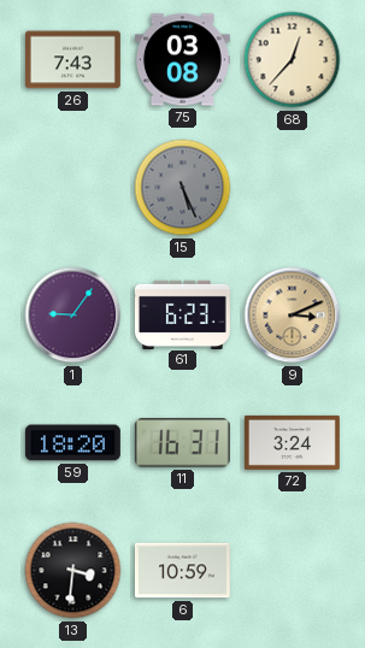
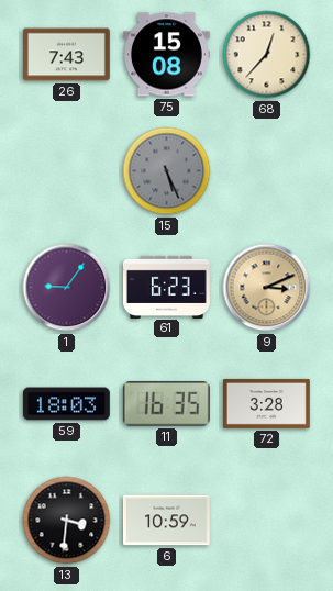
75: 03:08 -> 15:08 (166, 55)
59: 18:20 -> 18:03 (66, 404)
11: 16:31 -> 16:35 (166, 404)
72: 3:24 -> 3:28 (266, 403)
